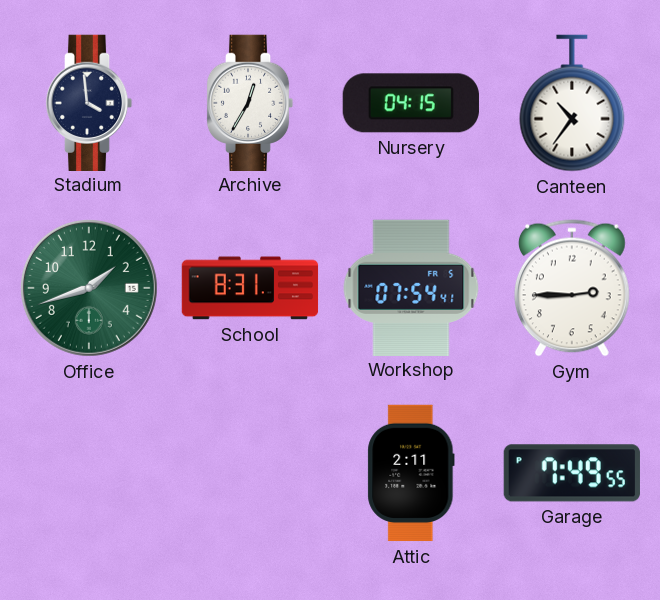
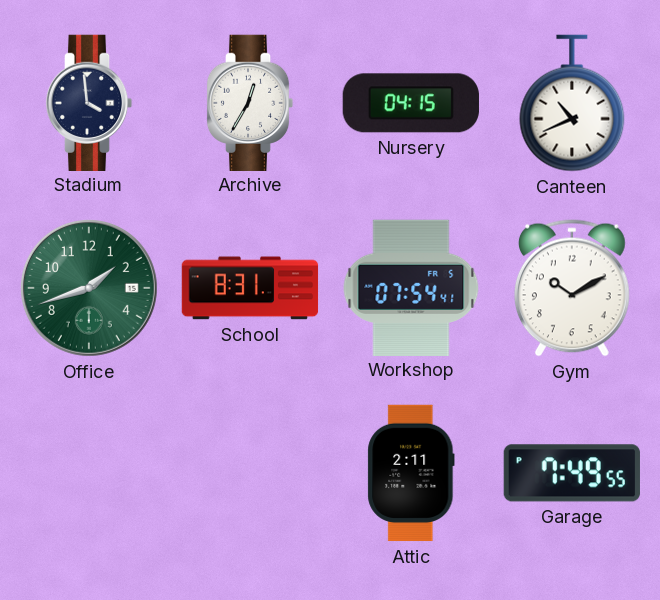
Canteen: 10:36 -> 10:41 (572, 103)
Gym: 2:45 -> 10:10 (572, 288)
